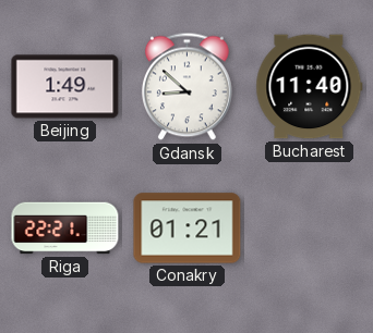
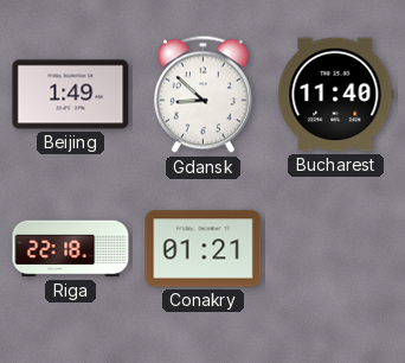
Riga: 22:21 -> 22:18 (71, 249)
